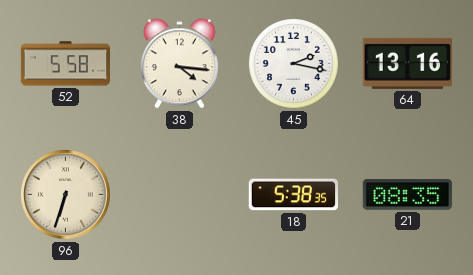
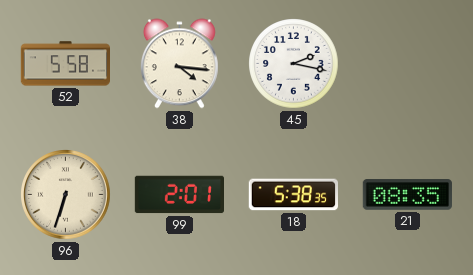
64: 13:16 -> none (407, 63)
99: none -> 2:01 (179, 195)
